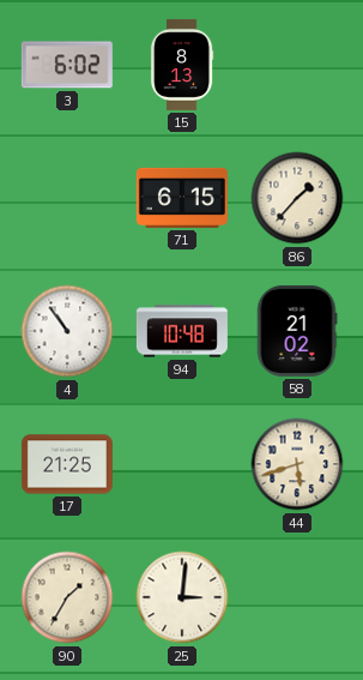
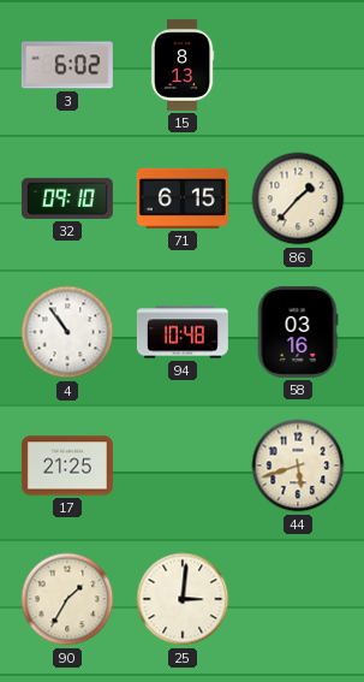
32: none -> 09:10 (67, 198)
58: 21:02 -> 03:16 (298, 332)
